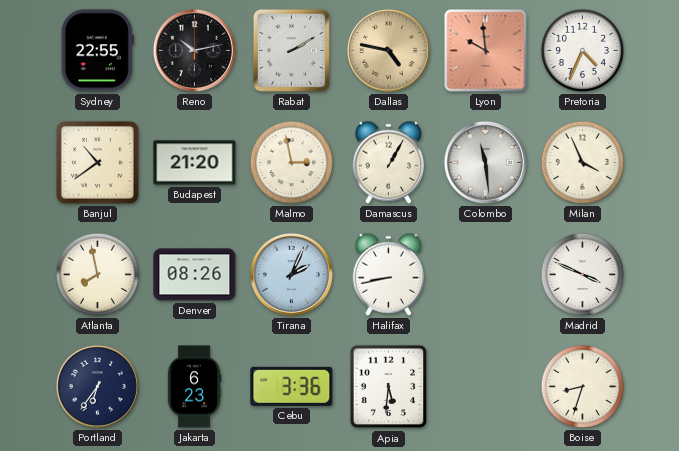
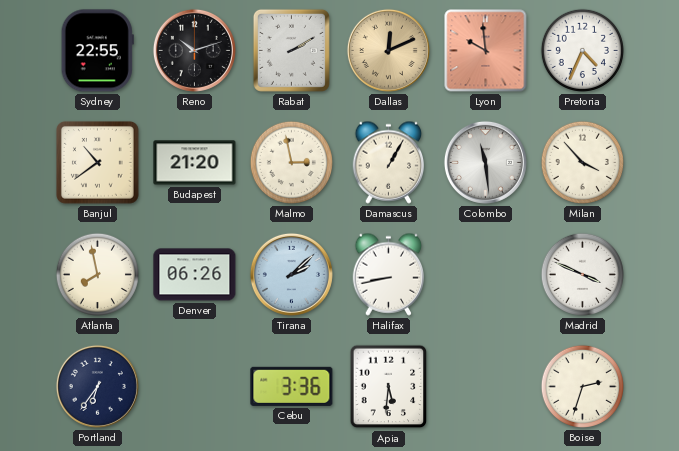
Reno: 10:13 -> 10:12 (194, 50)
Dallas: 4:47 -> 12:11 (388, 50)
Milan: 3:56 -> 3:53 (582, 162)
Denver: 08:26 -> 06:26 (195, 275)
Tirana: 2:04 -> 2:08 (291, 274)
Jakarta: 6:23 -> none (194, 387)
Boise: 8:33 -> 2:33 (582, 386)
